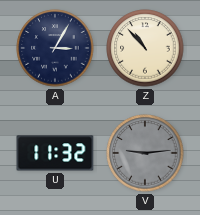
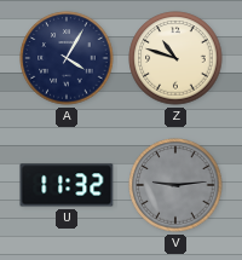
A: 3:05 -> 4:05 (67, 58)
Z: 10:53 -> 10:48 (175, 58)
